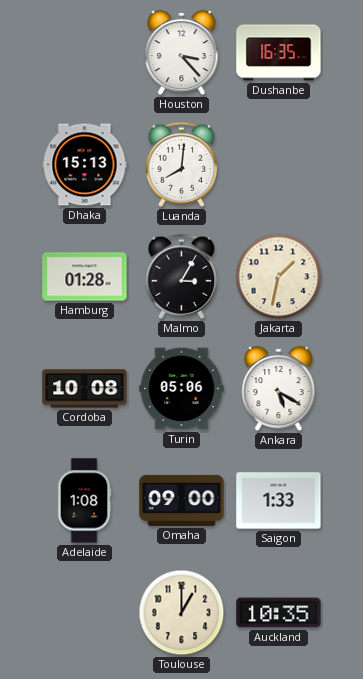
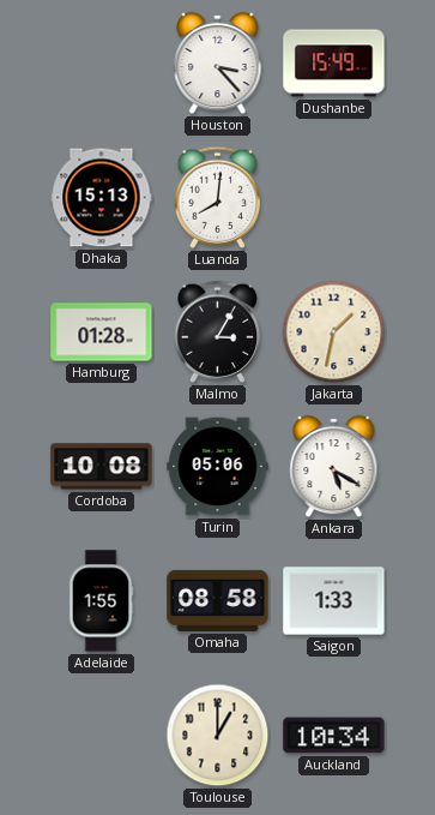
Dushanbe: 16:35 -> 15:49 (334, 64)
Adelaide: 1:08 -> 1:55 (101, 601)
Omaha: 09:00 -> 08:58 (218, 600)
Auckland: 10:35 -> 10:34 (334, 736)
